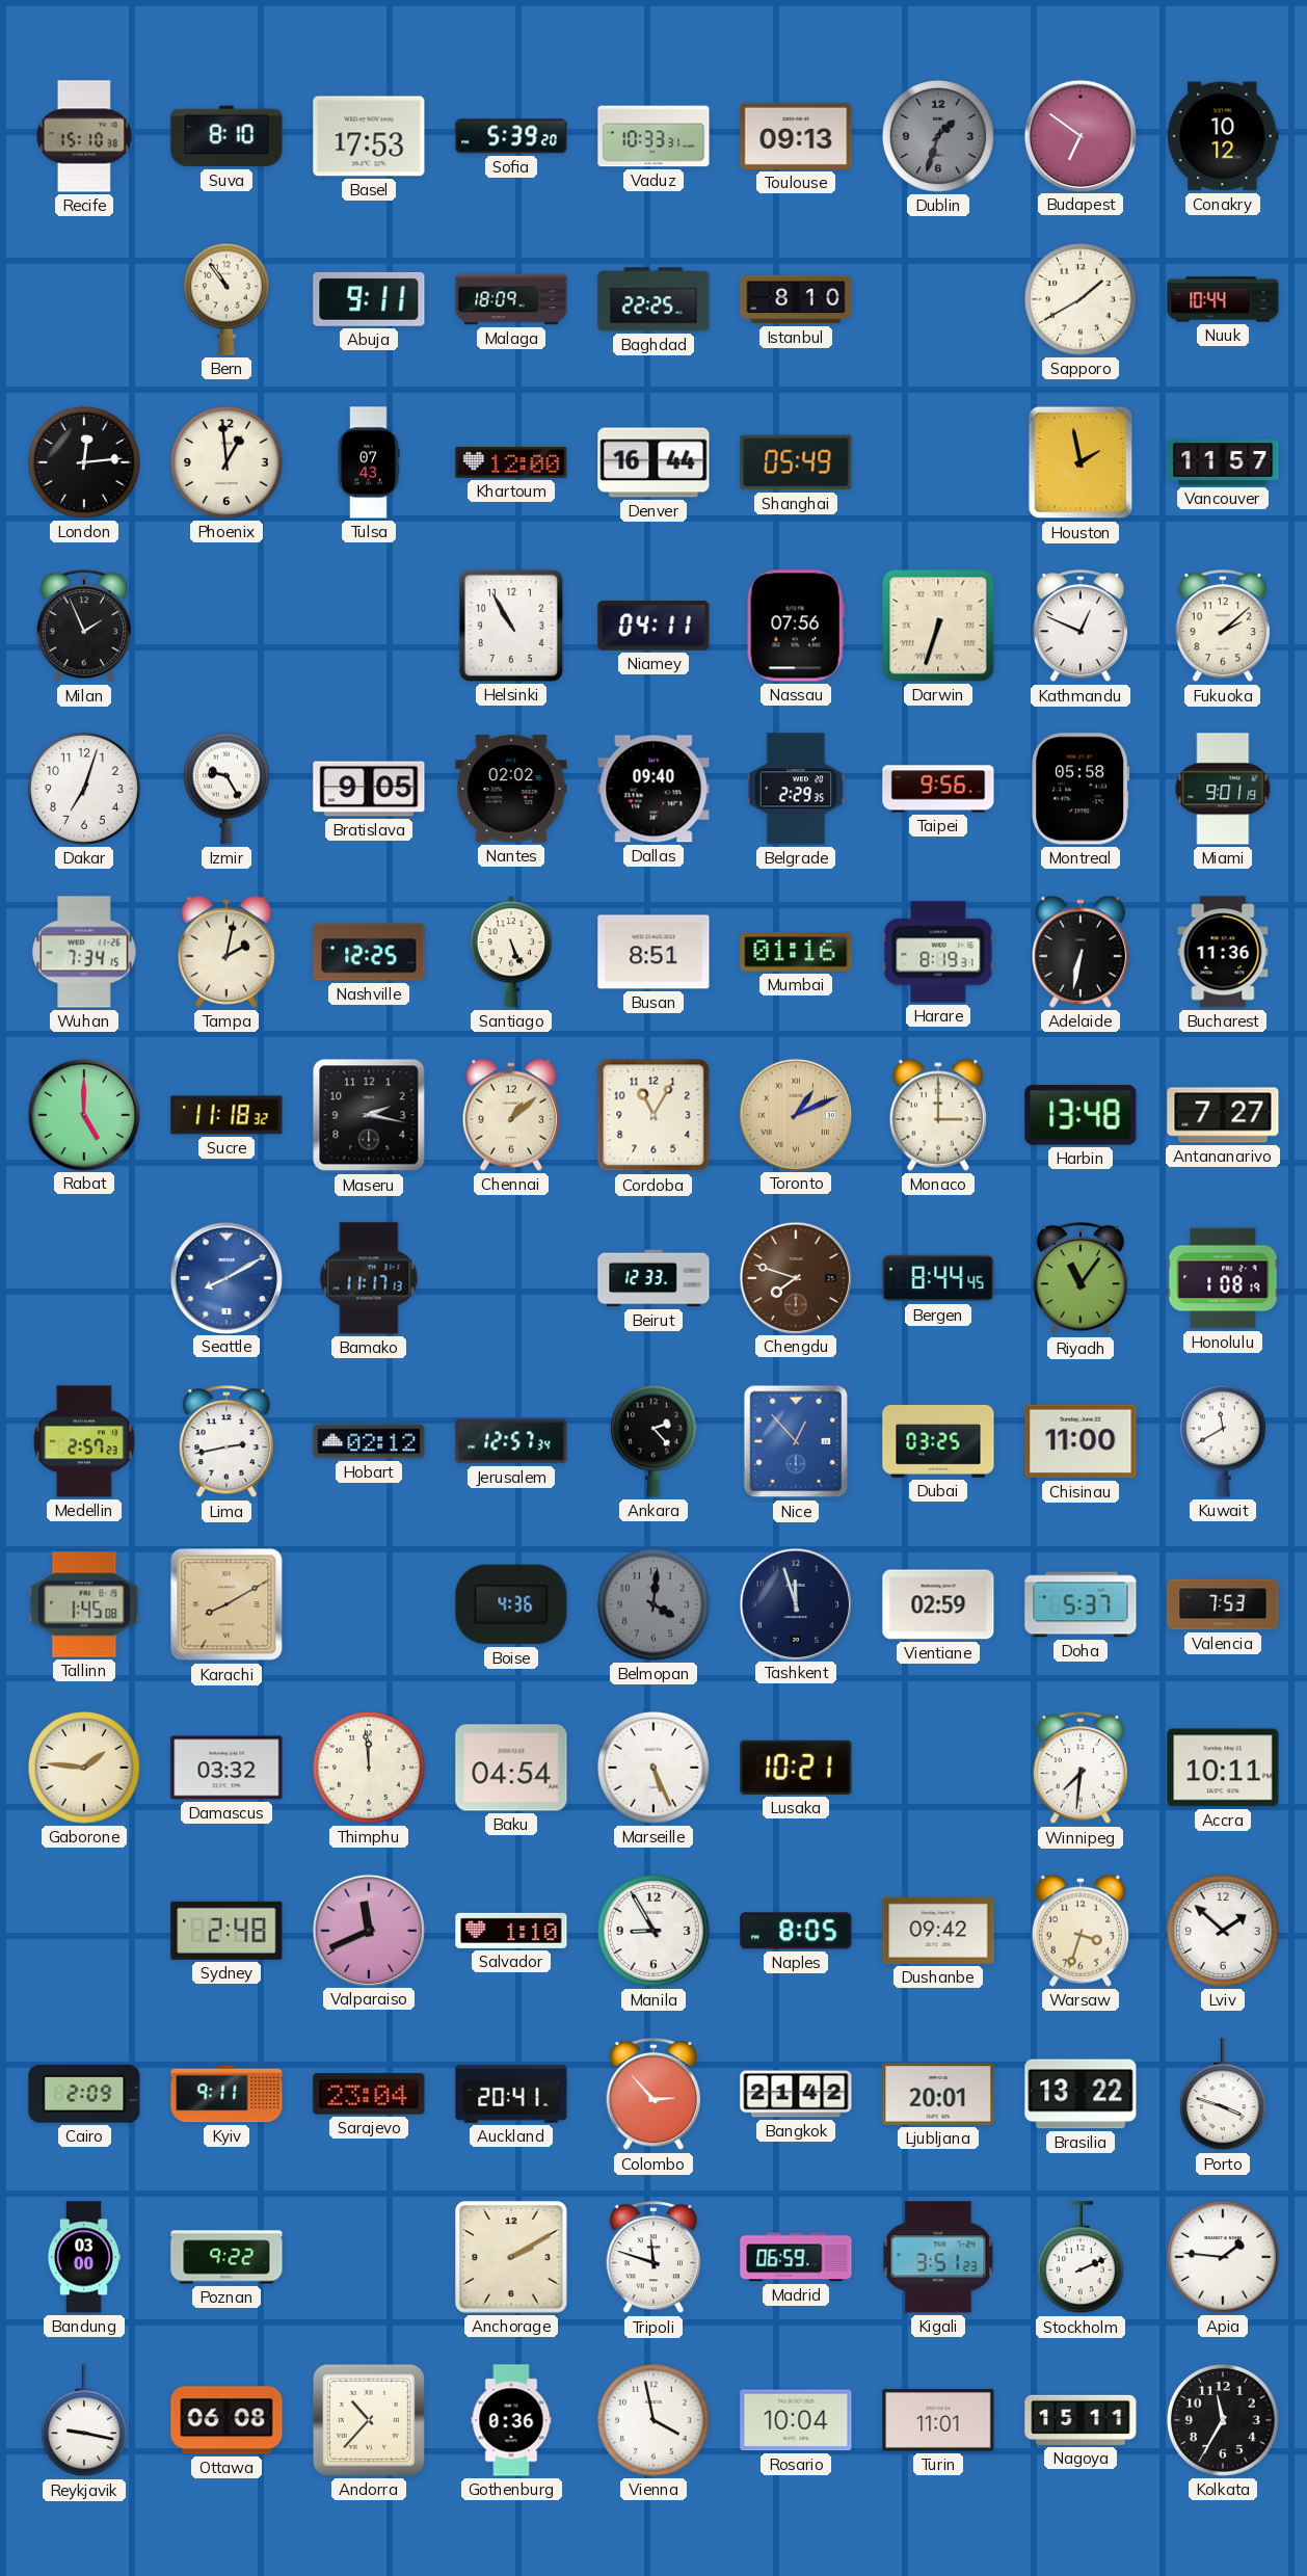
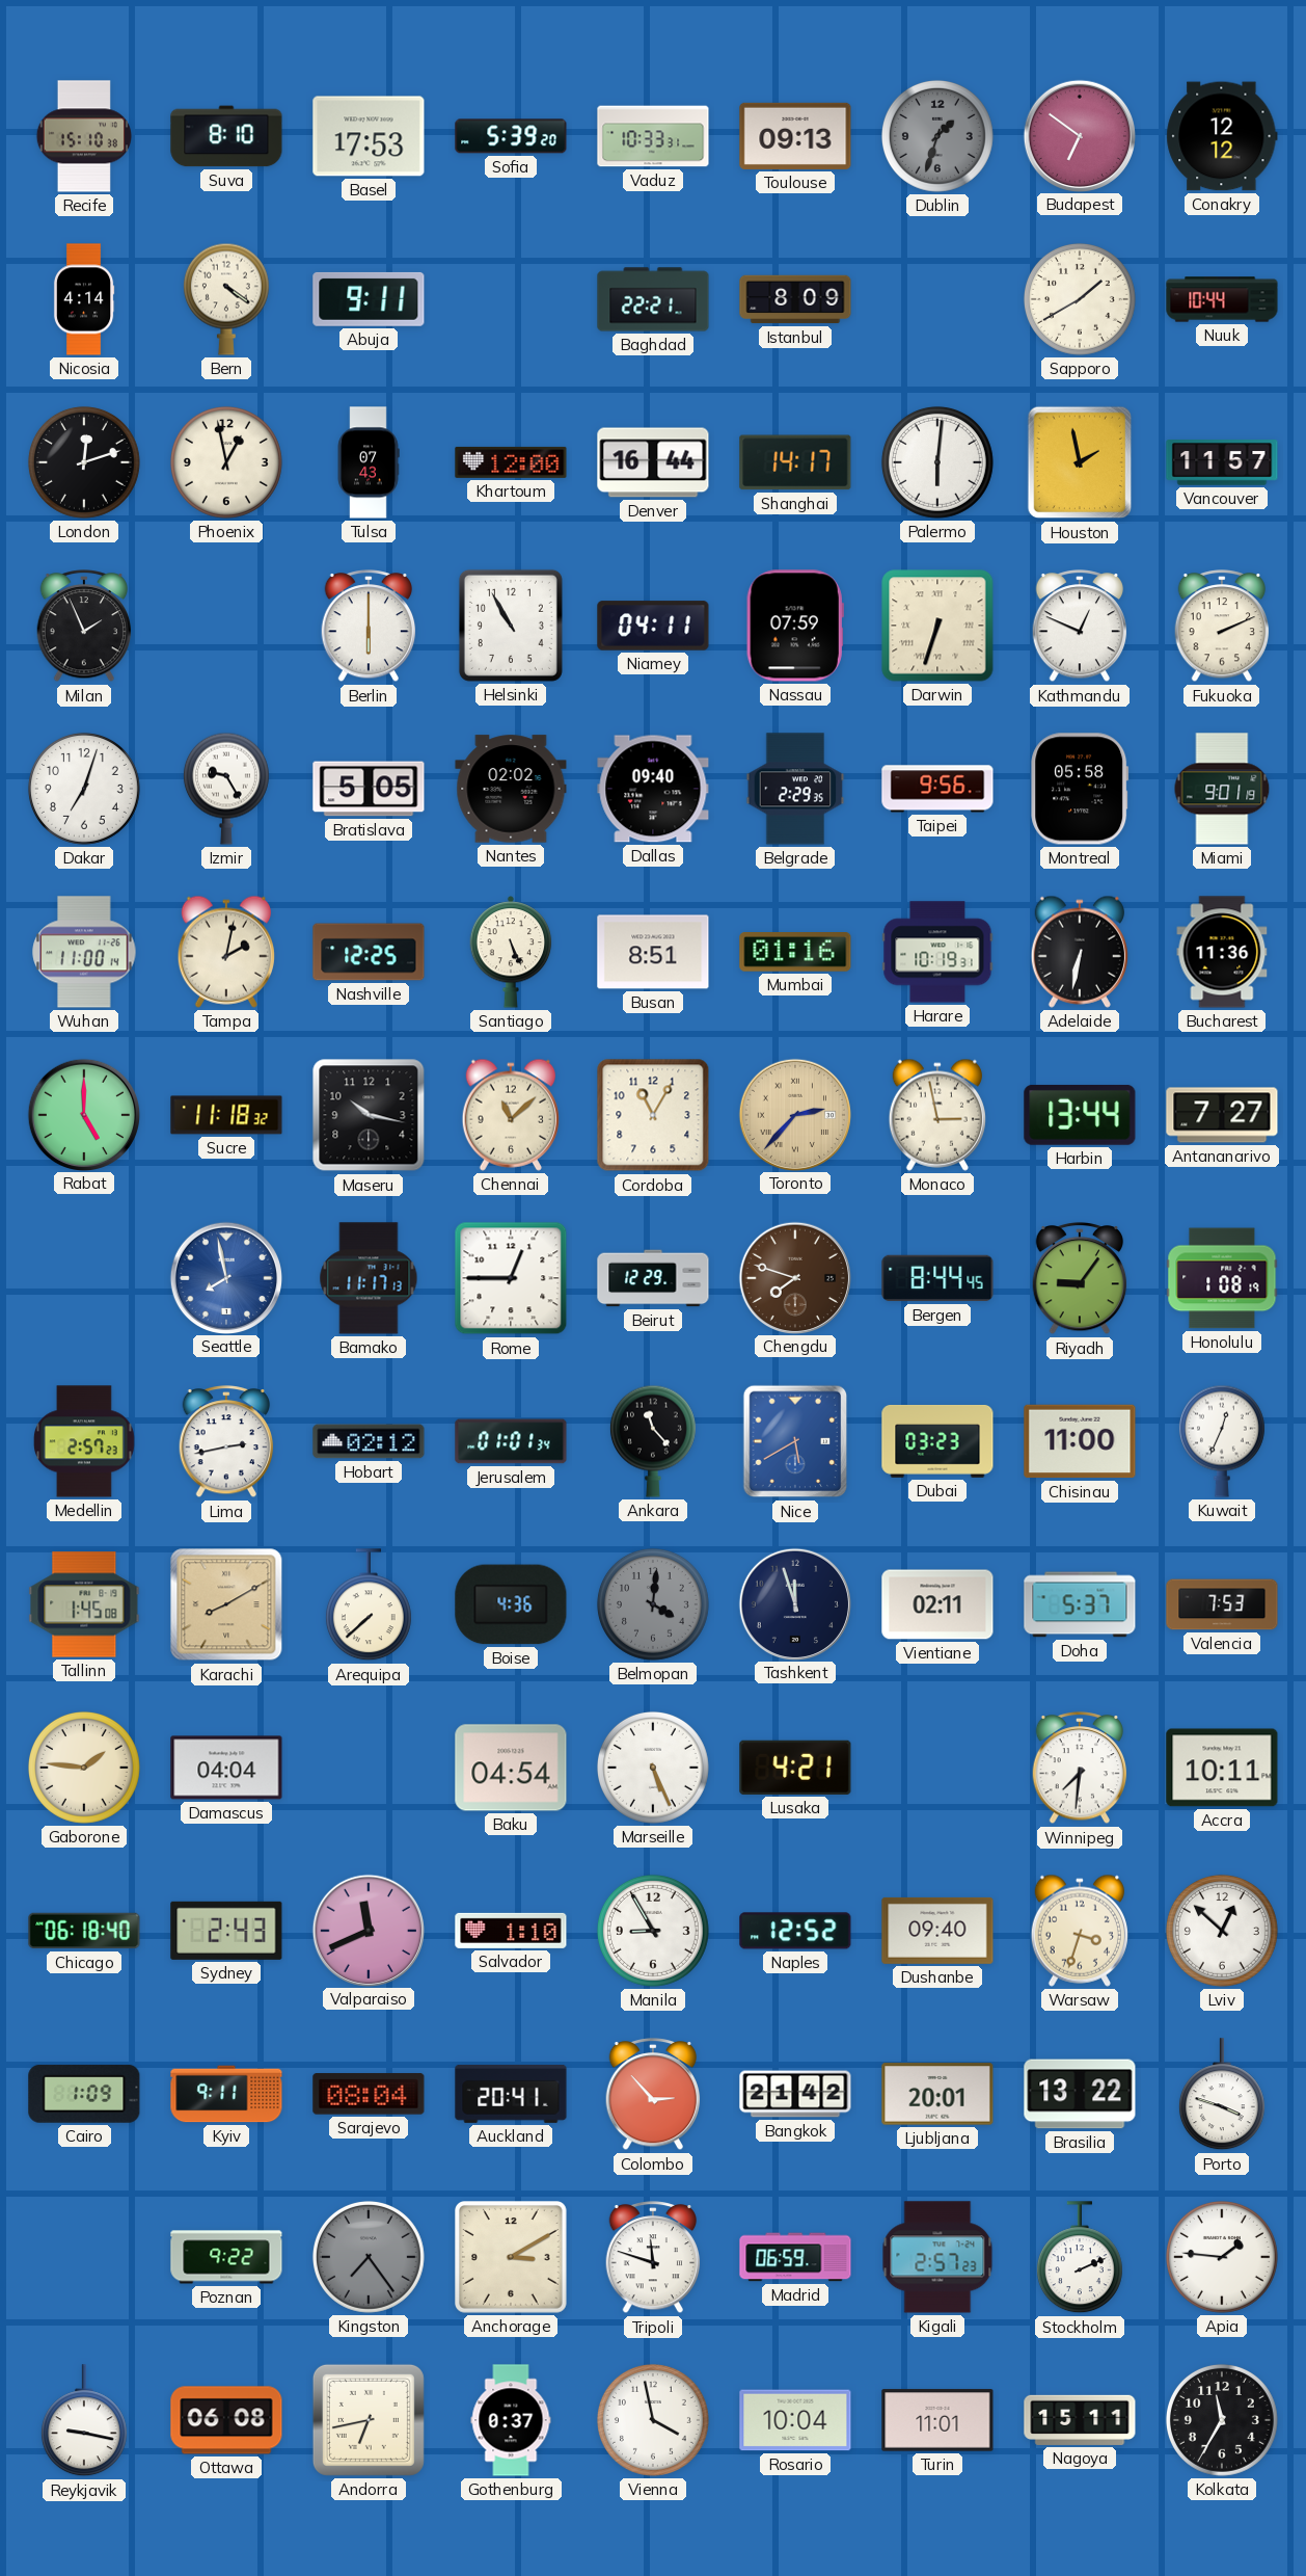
Conakry: 10:12 -> 12:12 (1222, 136)
Nicosia: none -> 4:14 (84, 299)
Bern: 10:54 -> 4:21 (226, 299)
Malaga: 18:09 -> none (511, 299)
Baghdad: 22:25 -> 22:21 (653, 299)
Istanbul: 8:10 -> 8:09 (795, 299)
London: 12:14 -> 12:12 (84, 462)
Phoenix: 12:59 -> 12:58 (226, 462)
Shanghai: 05:49 -> 14:17 (795, 462)
Palermo: none -> 6:01 (937, 462)
Berlin: none -> 6:00 (369, 627)
Nassau: 07:56 -> 07:59 (795, 626)
Fukuoka: 2:08 -> 2:11 (1222, 627)
Bratislava: 9:05 -> 5:05 (369, 789)
Wuhan: 7:34 -> 11:00 (84, 952)
Harare: 8:19 -> 10:19 (937, 952)
Maseru: 2:17 -> 10:17 (369, 1115)
Chennai: 1:08 -> 11:08 (511, 1115)
Toronto: 1:11 -> 2:37 (794, 1114)
Monaco: 3:00 -> 2:58 (937, 1115)
Harbin: 13:48 -> 13:44 (1080, 1115)
Seattle: 8:10 -> 7:58 (225, 1277)
Rome: none -> 12:45 (511, 1278)
Beirut: 12:33 -> 12:29 (653, 1278)
Riyadh: 11:06 -> 9:06 (1080, 1279)
Jerusalem: 12:57 -> 01:01 (511, 1441)
Ankara: 2:23 -> 11:23 (653, 1441)
Nice: 12:53 -> 5:40 (795, 1441)
Dubai: 03:25 -> 03:23 (937, 1441)
Kuwait: 11:40 -> 12:34 (1222, 1441)
Arequipa: none -> 7:38 (369, 1605)
Vientiane: 02:59 -> 02:11 (937, 1604)
Damascus: 03:32 -> 04:04 (226, 1768)
Thimphu: 11:59 -> none (369, 1768)
Lusaka: 10:21 -> 4:21 (795, 1768)
Chicago: none -> 06:18 (84, 1931)
Sydney: 2:48 -> 2:43 (226, 1931)
Naples: 8:05 -> 12:52 (795, 1931)
Dushanbe: 09:42 -> 09:40 (937, 1931)
Lviv: 1:52 -> 12:52 (1222, 1931)
Cairo: 2:09 -> 1:09 (84, 2094)
Sarajevo: 23:04 -> 08:04 (369, 2094)
Bandung: 03:00 -> none (83, 2257)
Kingston: none -> 7:24 (369, 2257)
Anchorage: 2:10 -> 3:10 (512, 2258)
Kigali: 3:51 -> 2:57 (937, 2257)
Andorra: 10:37 -> 6:43 (369, 2420)
Gothenburg: 0:36 -> 0:37 (511, 2420)
